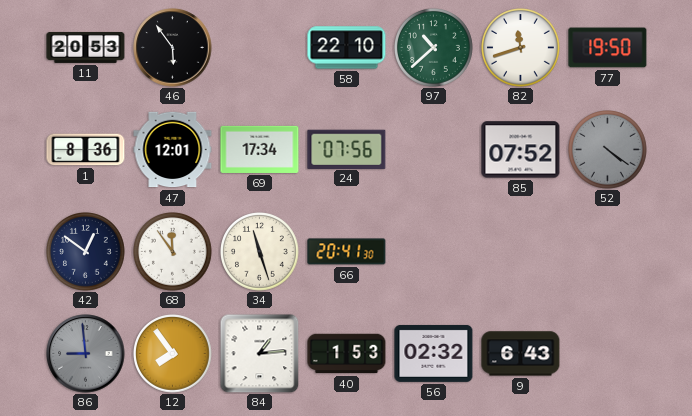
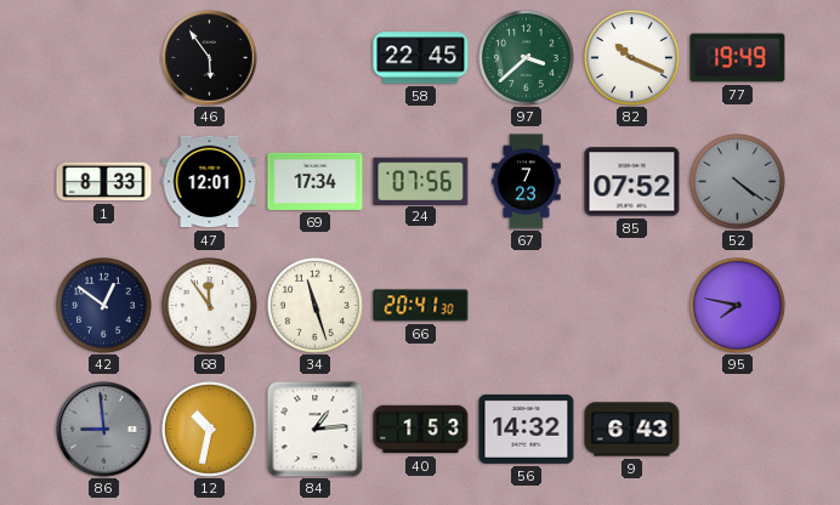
11: 20:53 -> none (86, 47)
58: 22:10 -> 22:45 (421, 58)
97: 10:38 -> 3:38 (527, 58)
82: 11:42 -> 10:19 (632, 58)
77: 19:50 -> 19:49 (738, 58)
1: 8:36 -> 8:33 (104, 182)
67: none -> 7:23 (527, 182)
95: none -> 7:47 (738, 306)
12: 7:54 -> 10:32 (210, 430)
56: 02:32 -> 14:32 (527, 429)
